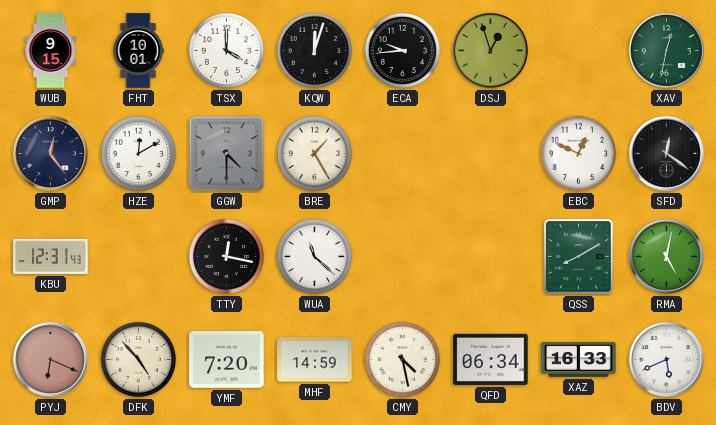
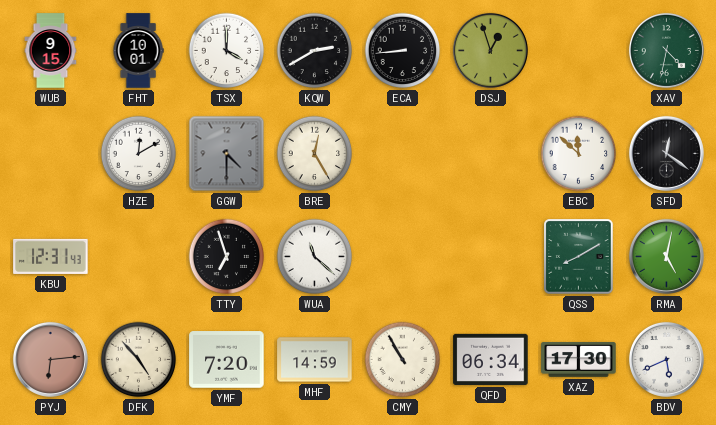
KQW: 12:03 -> 2:40 (315, 51)
ECA: 9:44 -> 8:44 (403, 51)
XAV: 12:32 -> 4:32 (666, 50)
GMP: 12:24 -> none (50, 153)
BRE: 1:25 -> 12:25 (315, 154)
EBC: 12:49 -> 11:52 (579, 154)
TTY: 12:17 -> 6:57 (227, 257)
PYJ: 6:19 -> 6:14 (50, 359)
CMY: 4:28 -> 10:55 (403, 360)
XAZ: 16:33 -> 17:30 (579, 360)
